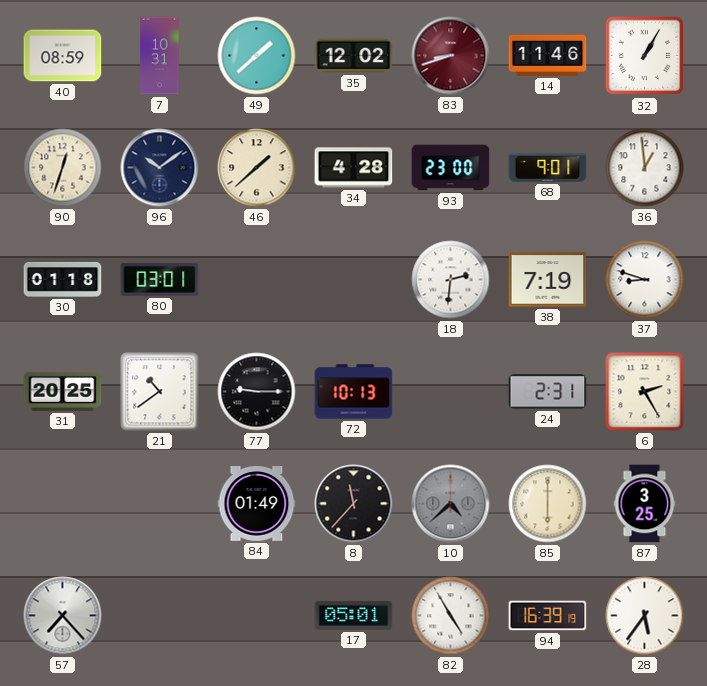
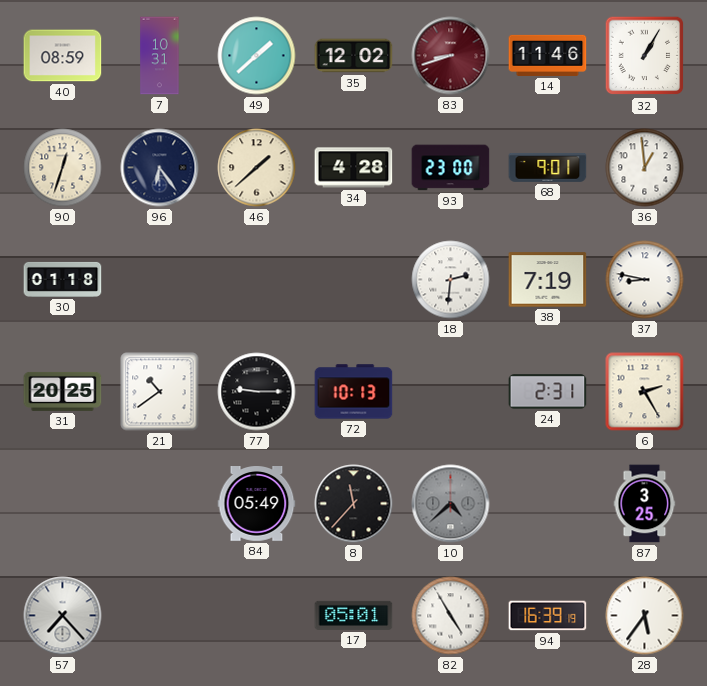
96: 10:09 -> 6:24 (160, 168)
80: 03:01 -> none (160, 280)
37: 8:48 -> 8:47 (645, 280)
84: 01:49 -> 05:49 (257, 504)
85: 6:00 -> none (548, 504)
